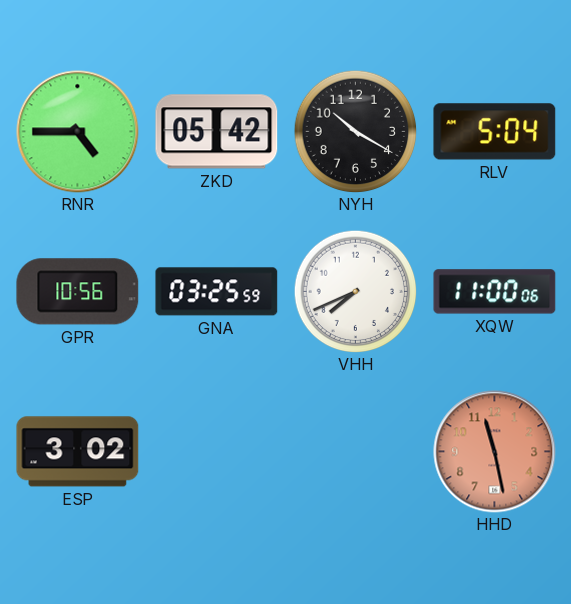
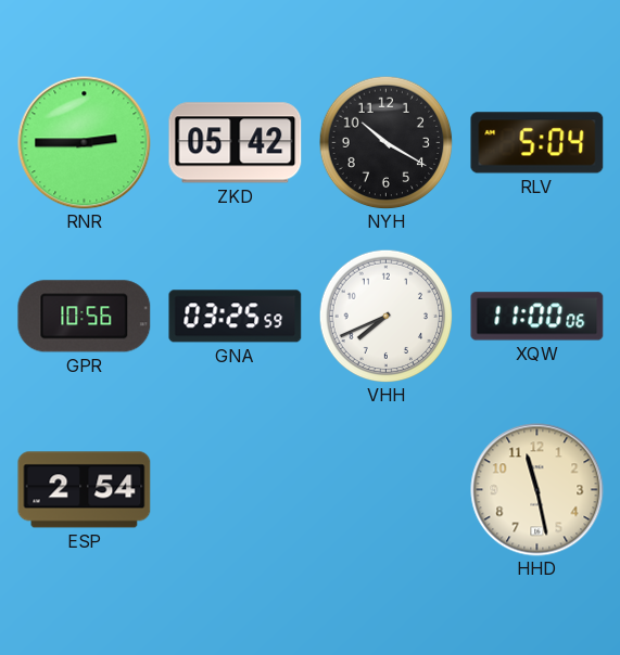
RNR: 4:45 -> 2:45 (85, 143)
ESP: 3:02 -> 2:54 (85, 490)
HHD dial: salmon -> cream (537, 490)
